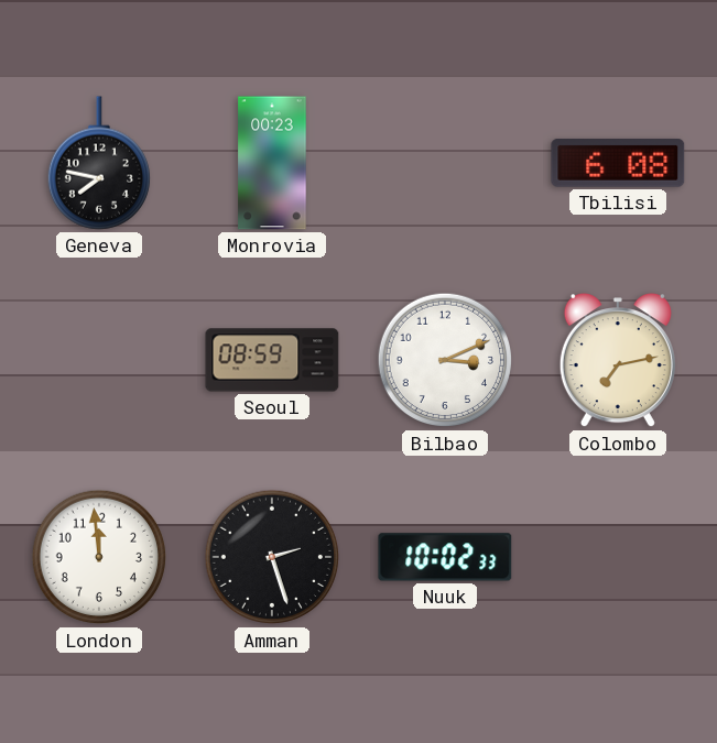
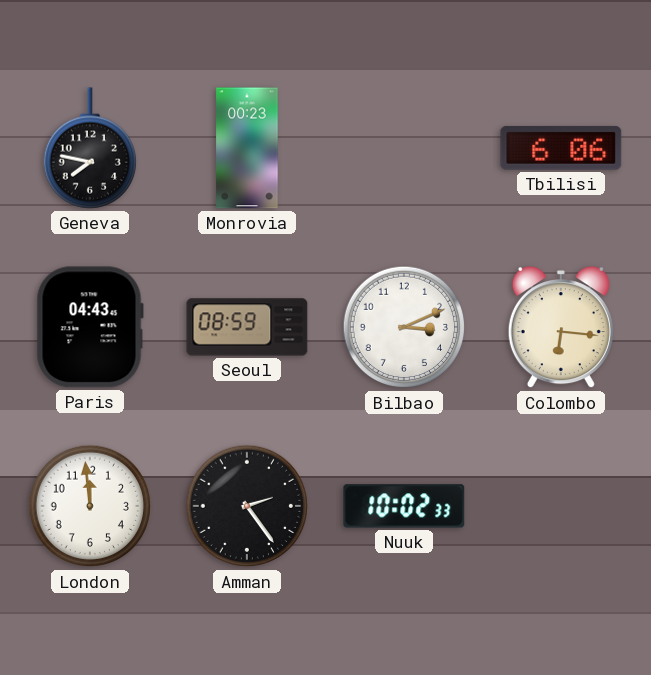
Tbilisi: 6:08 -> 6:06 (561, 148)
Paris: none -> 04:43 (90, 327)
Colombo: 7:13 -> 6:16 (561, 328)
Amman: 2:27 -> 2:24 (247, 506)
